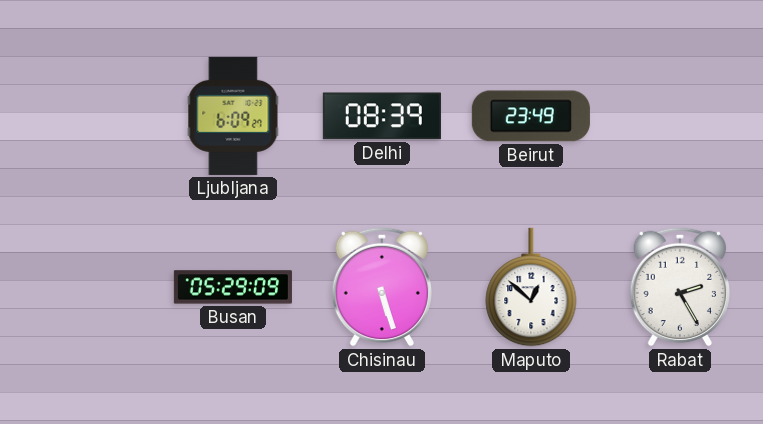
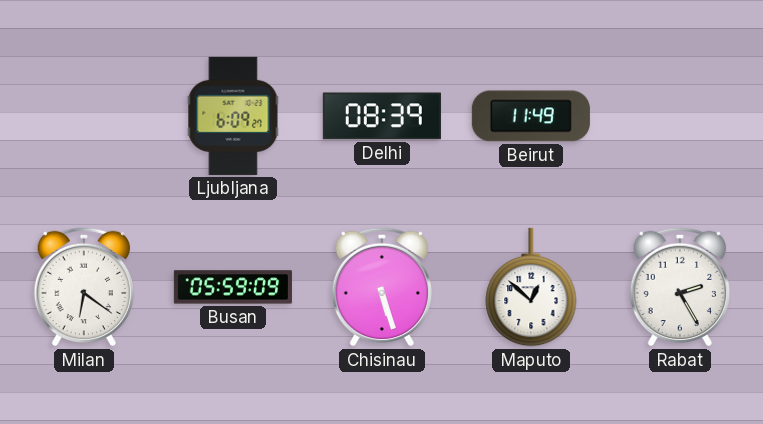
Beirut: 23:49 -> 11:49 (531, 116)
Milan: none -> 6:21 (83, 287)
Busan: 05:29 -> 05:59 (233, 287)
